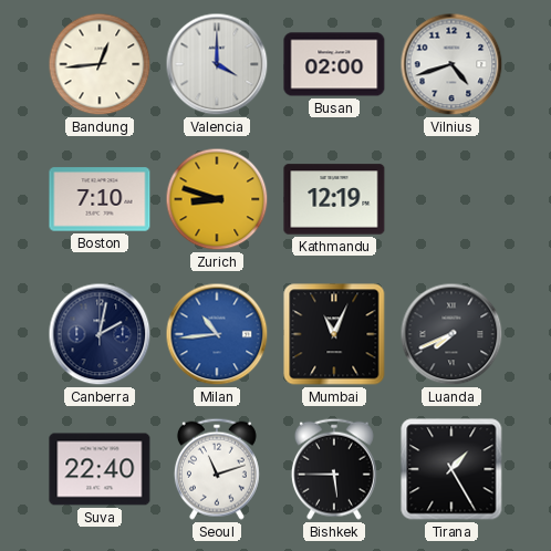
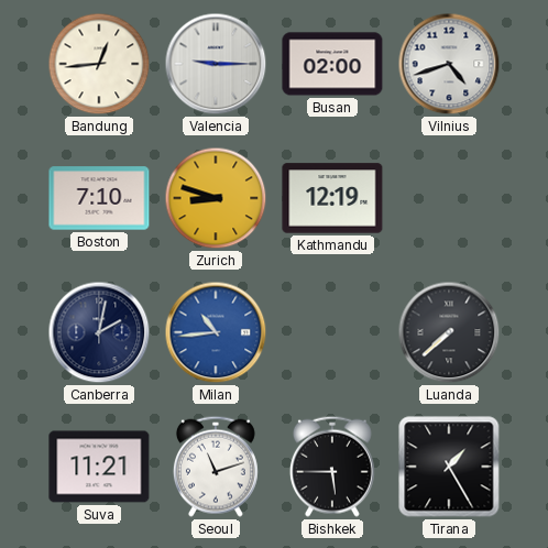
Valencia: 4:00 -> 9:15 (216, 64)
Mumbai: 11:04 -> none (334, 334)
Luanda: 7:41 -> 7:38 (449, 332)
Suva: 22:40 -> 11:21 (99, 467)
